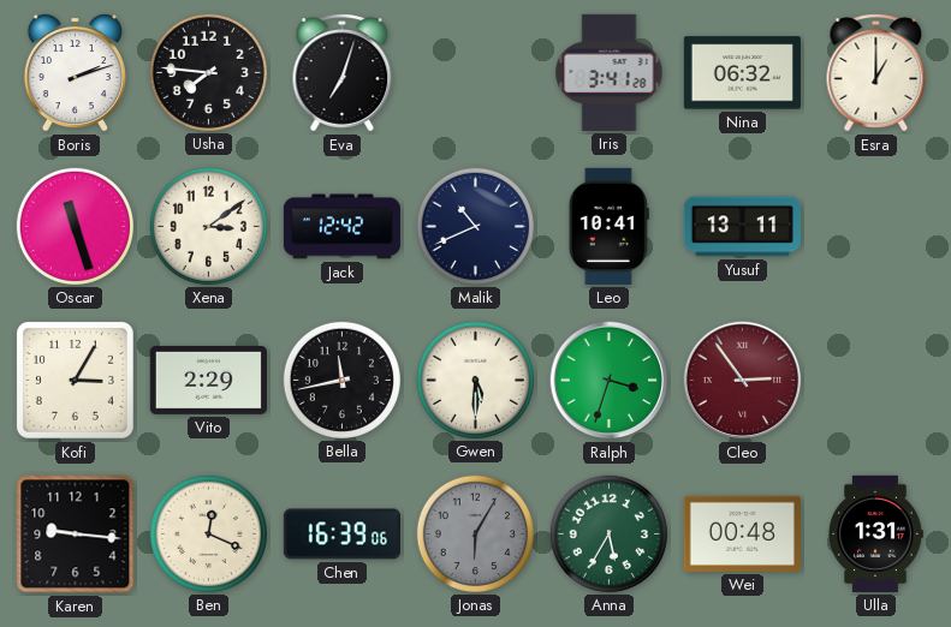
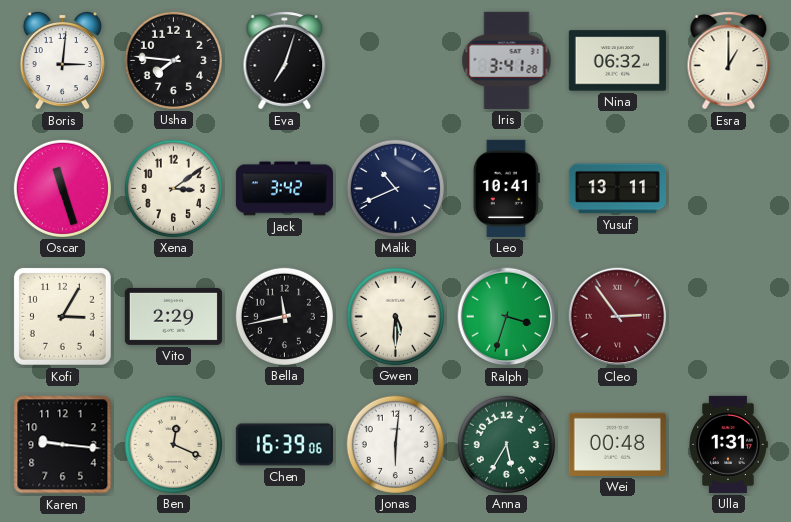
Boris: 2:12 -> 3:01 (62, 60)
Jack: 12:42 -> 3:42 (284, 189)
Jonas: 6:05 -> 6:01 (395, 444)
Jonas dial: grey -> white (395, 444)
